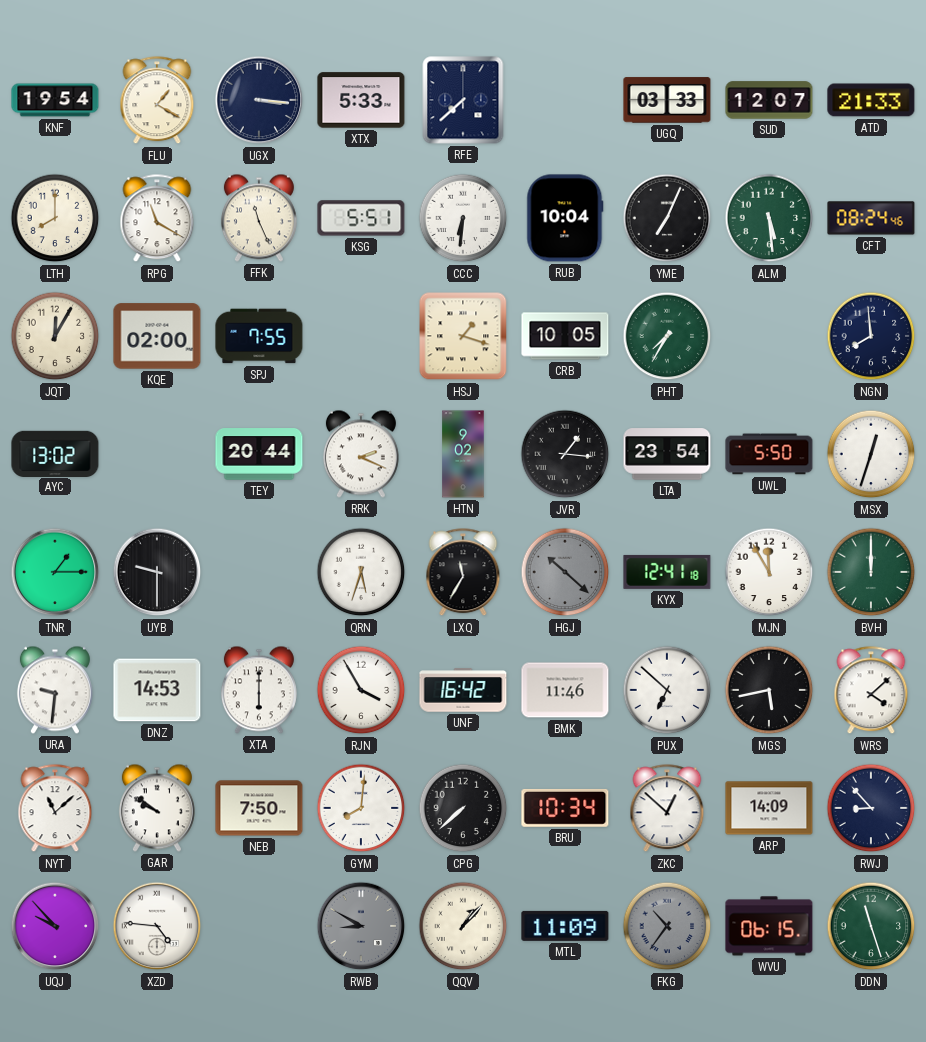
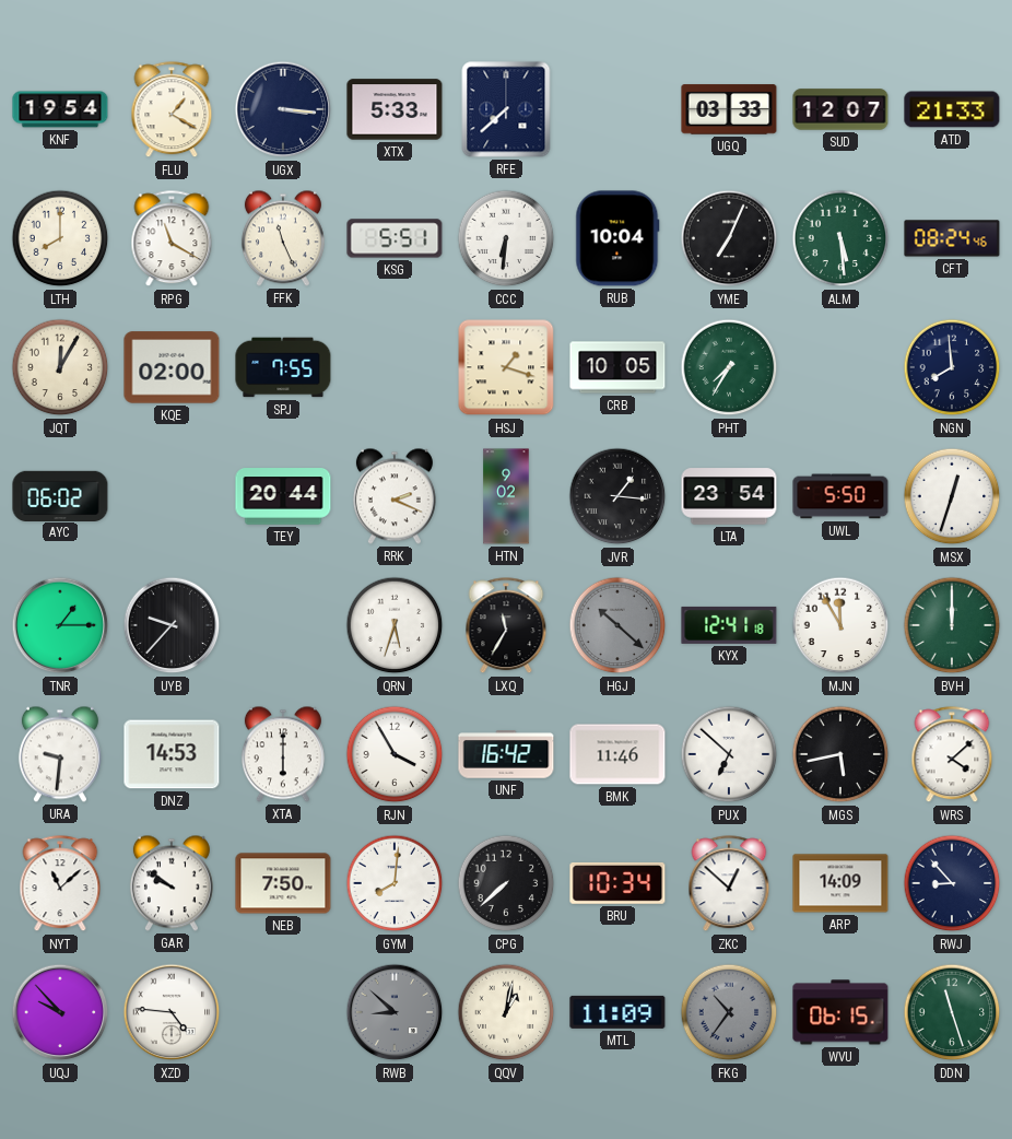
AYC: 13:02 -> 06:02 (60, 495)
UYB: 9:30 -> 9:37 (172, 625)
RWB: 8:50 -> 8:52 (395, 1012)
QQV: 1:07 -> 1:02 (506, 1012)
